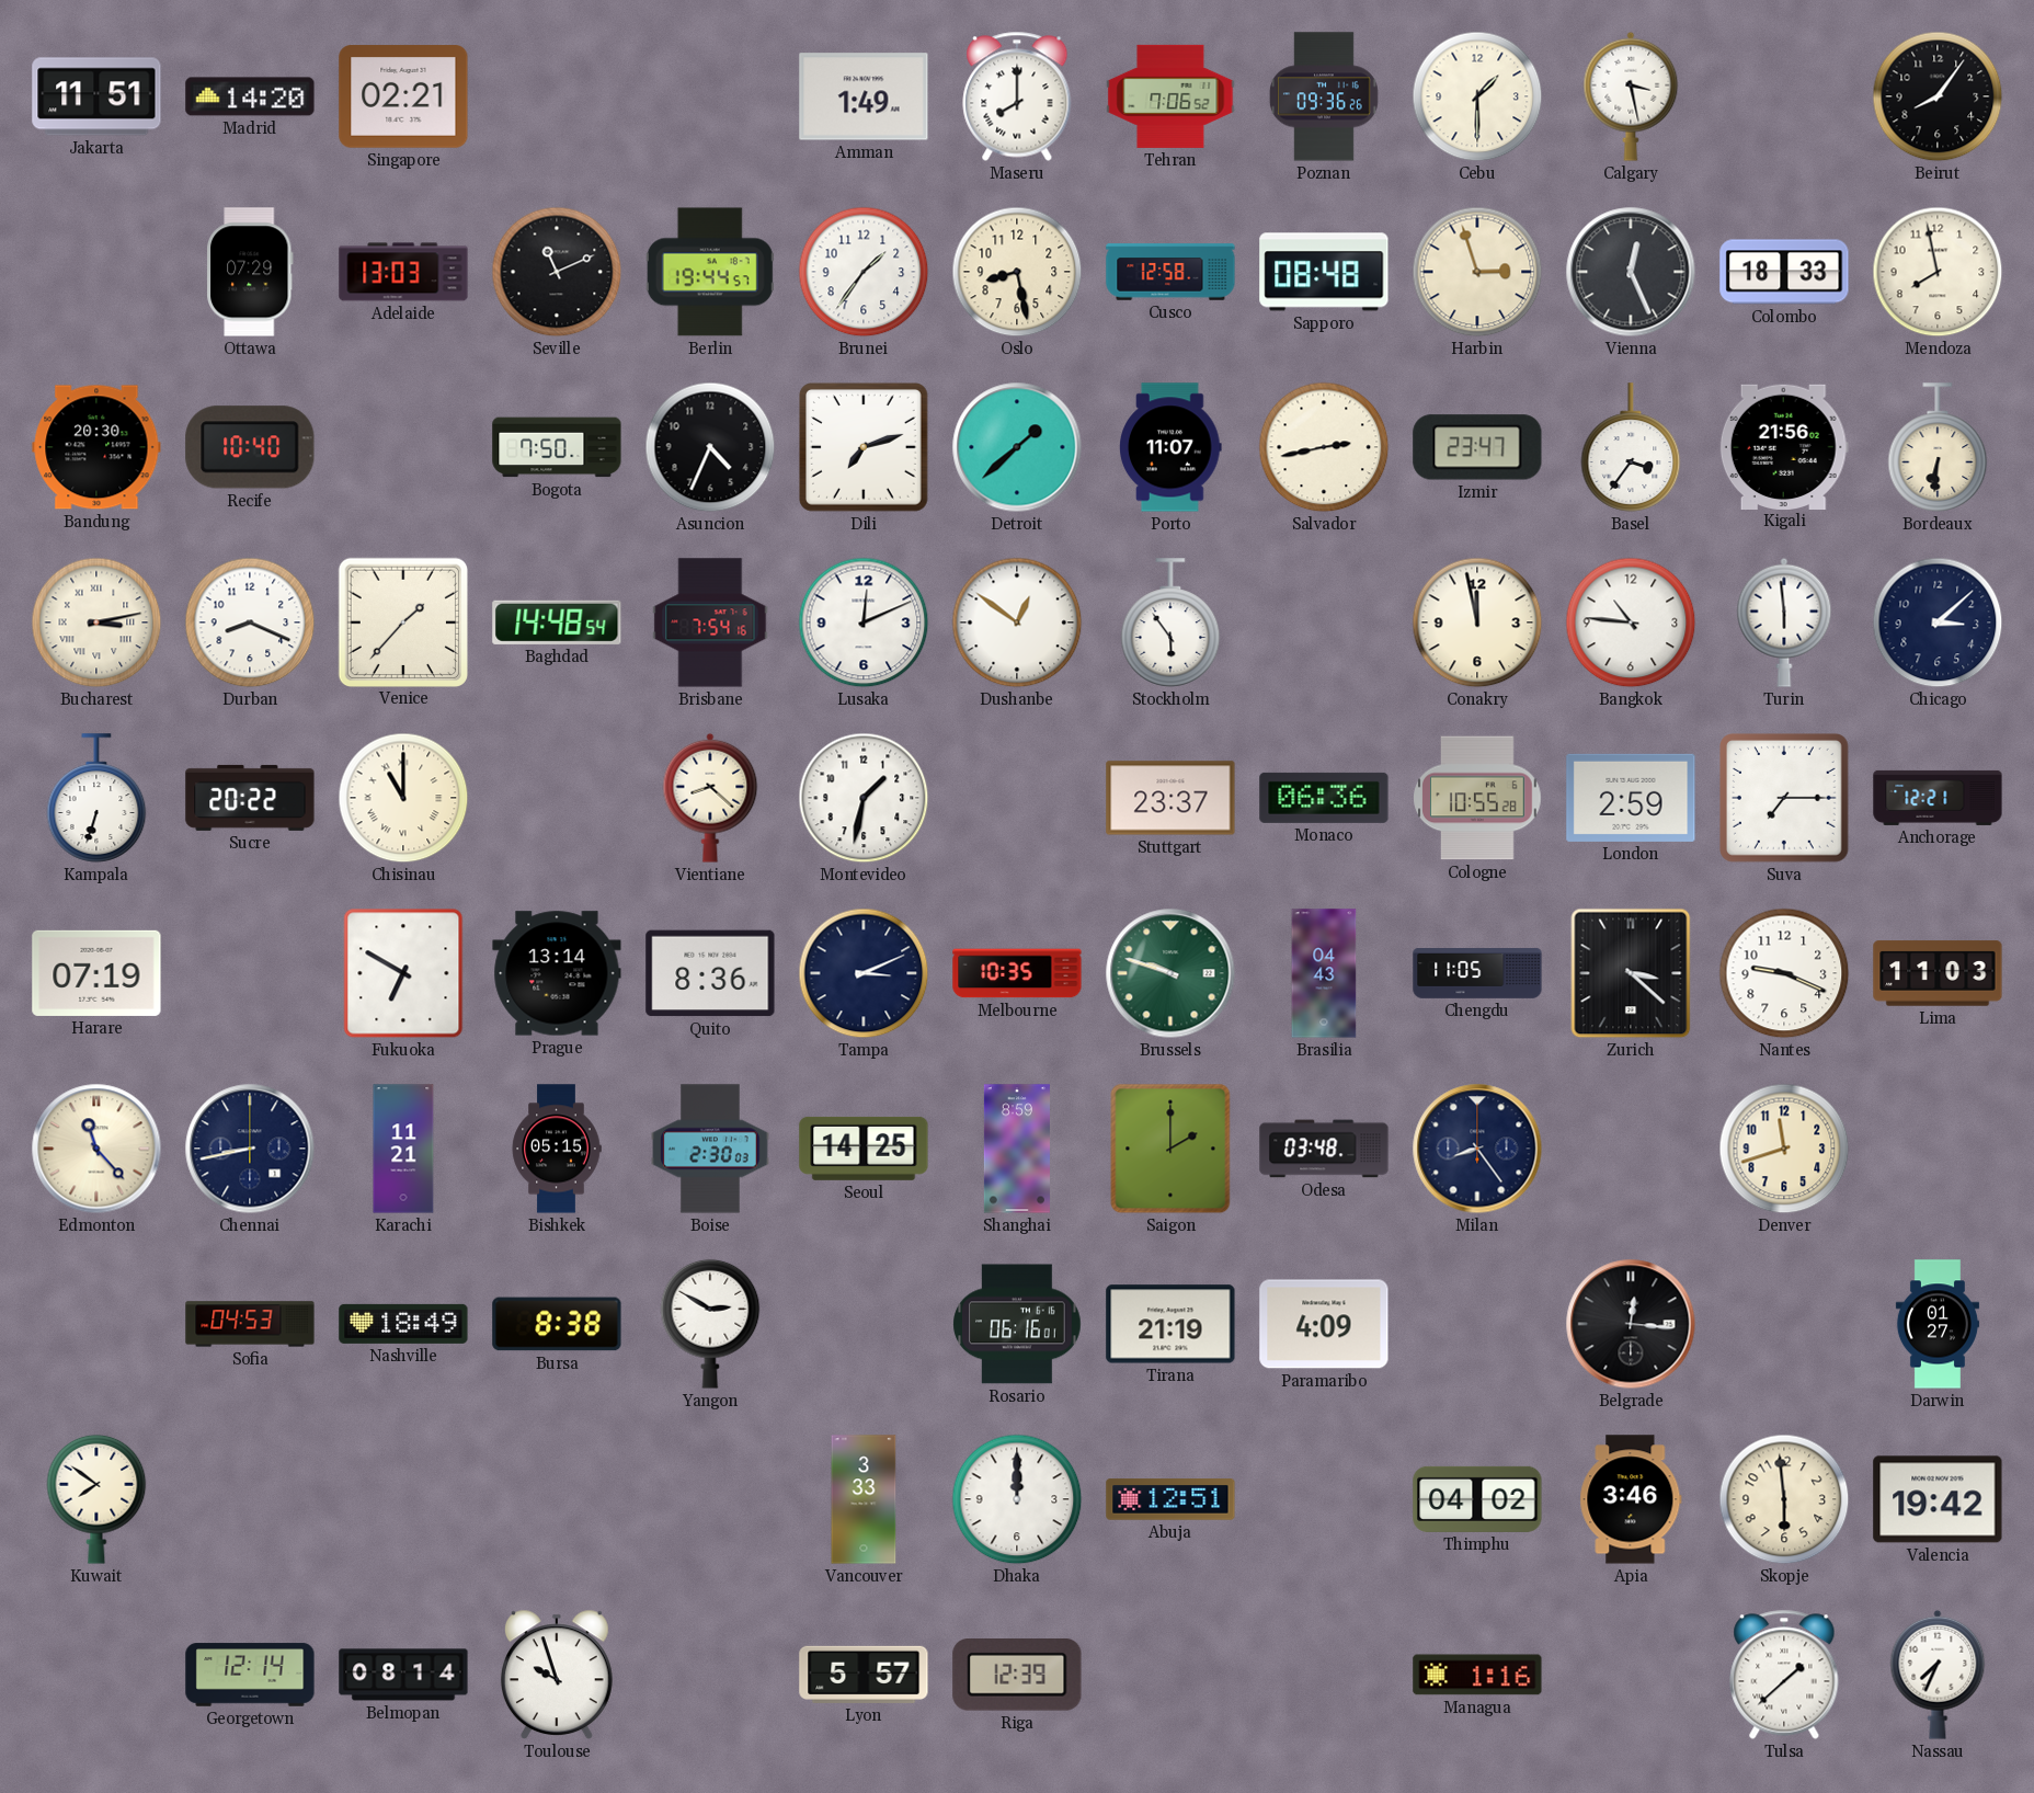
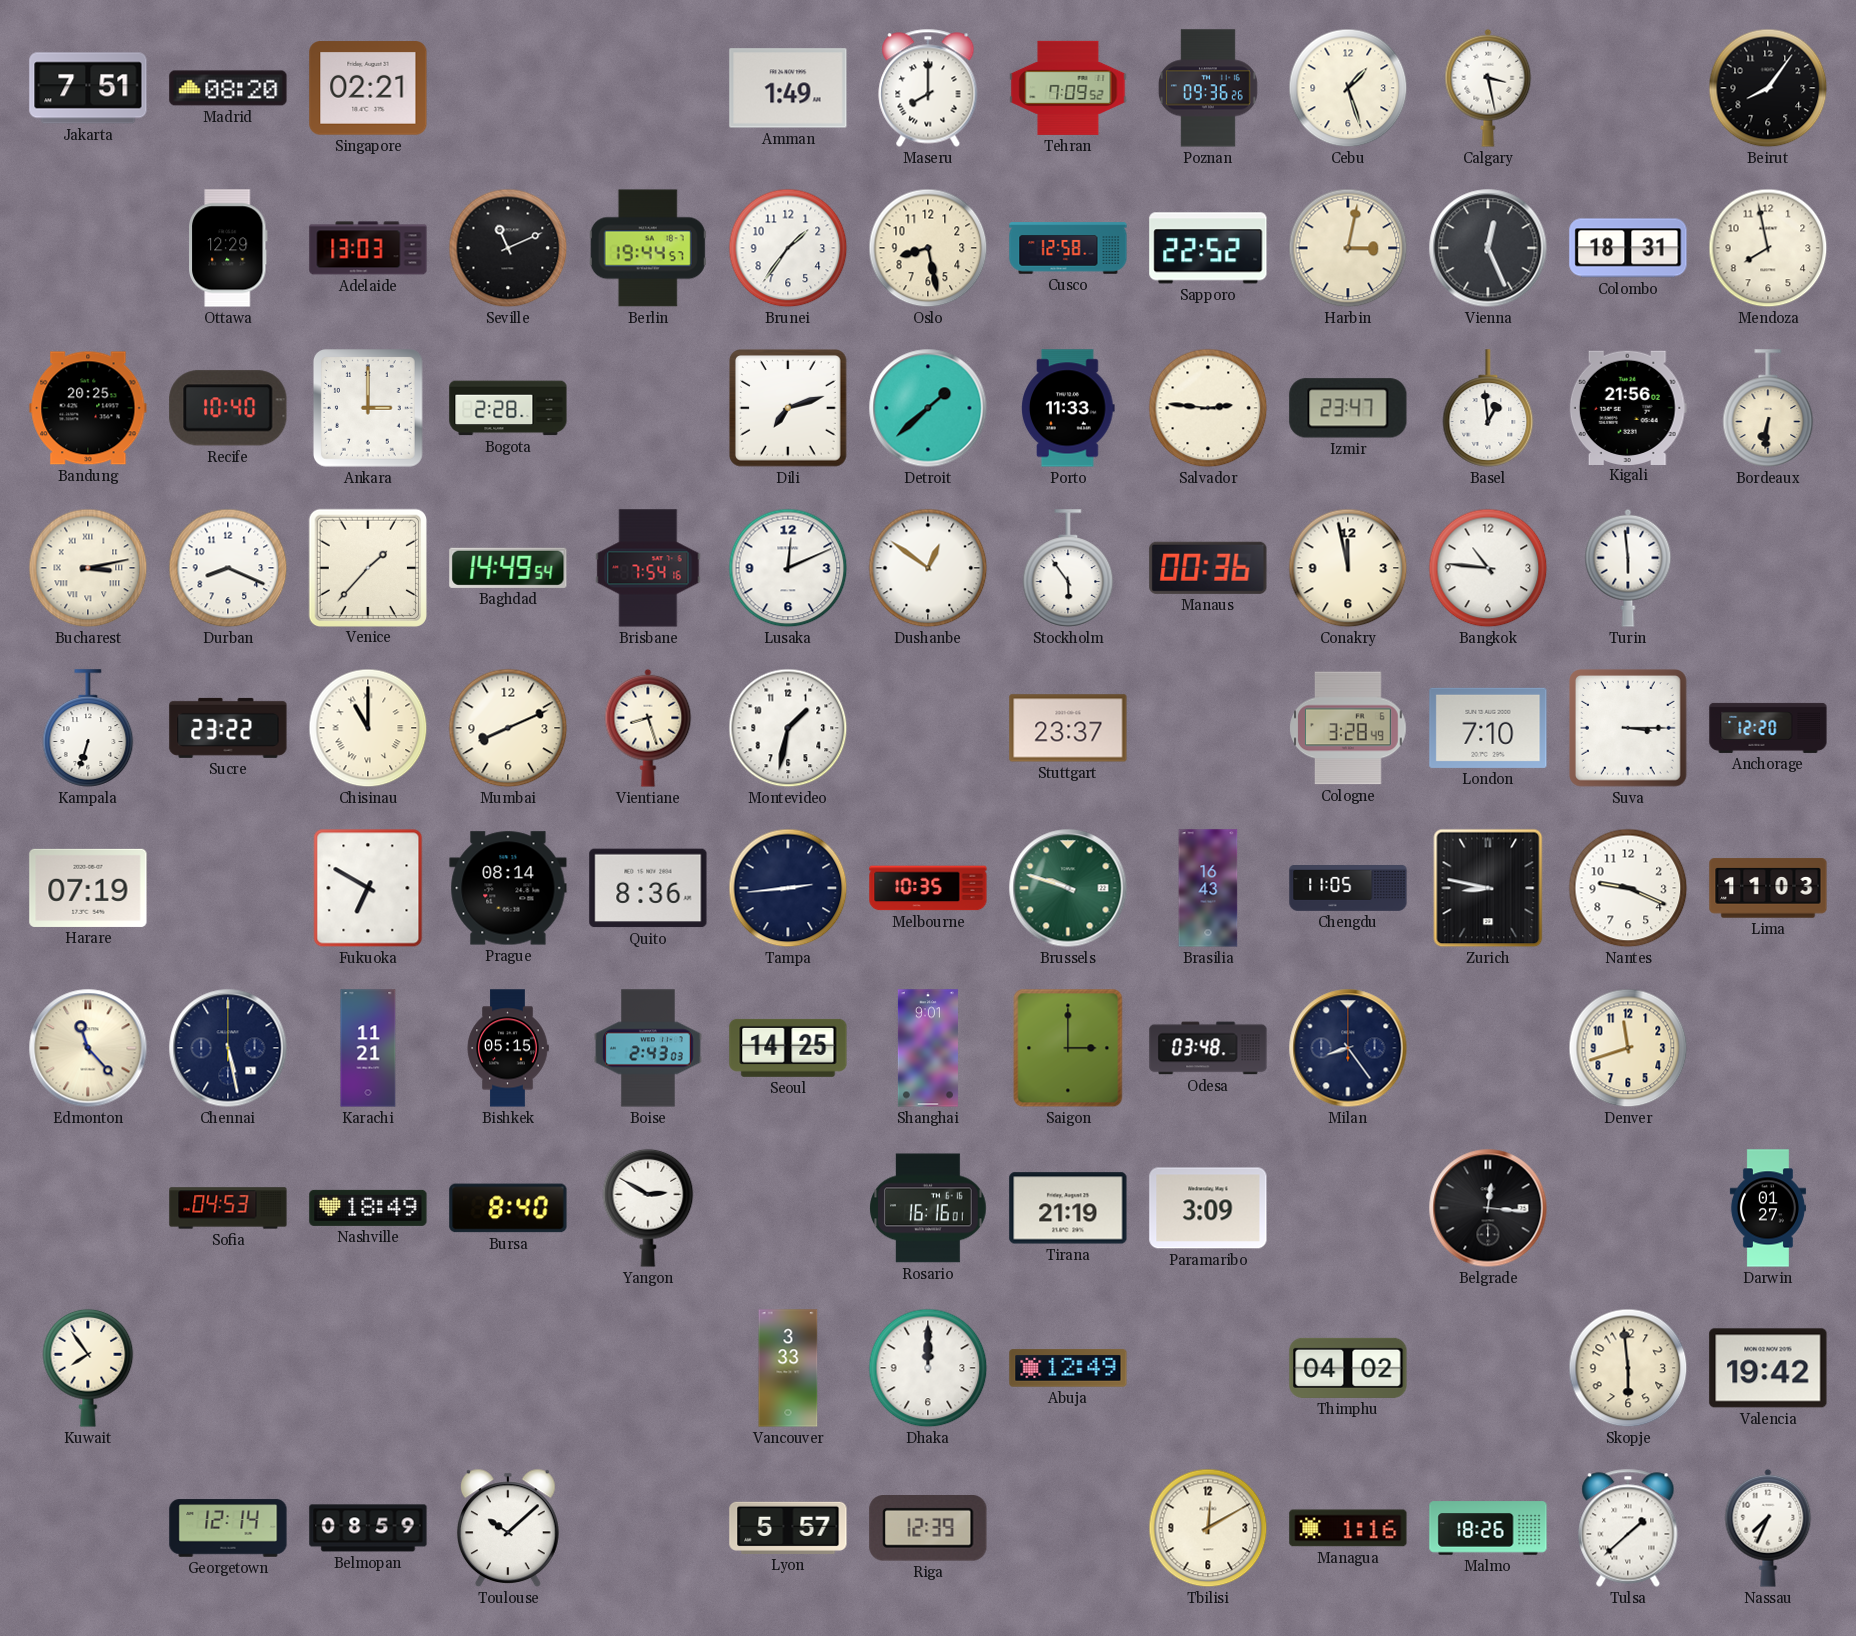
Jakarta: 11:51 -> 7:51 (88, 88)
Madrid: 14:20 -> 08:20 (228, 88)
Tehran: 7:06 -> 7:09 (1068, 88)
Cebu: 1:30 -> 1:27 (1348, 88)
Ottawa: 07:29 -> 12:29 (229, 248)
Sapporo: 08:48 -> 22:52 (1208, 248)
Harbin: 2:57 -> 3:02 (1348, 248)
Colombo: 18:33 -> 18:31 (1628, 248)
Bandung: 20:30 -> 20:25 (88, 408)
Ankara: none -> 3:00 (368, 409)
Bogota: 7:50 -> 2:28 (508, 408)
Asuncion: 4:34 -> none (710, 447)
Porto: 11:07 -> 11:33 (1069, 408)
Salvador: 2:43 -> 2:46 (1208, 408)
Basel: 3:36 -> 12:59 (1488, 408)
Baghdad: 14:48 -> 14:49 (508, 568)
Manaus: none -> 00:36 (1208, 568)
Chicago: 3:08 -> none (1938, 623)
Sucre: 20:22 -> 23:22 (228, 728)
Mumbai: none -> 8:11 (508, 728)
Vientiane: 8:22 -> 8:27 (648, 728)
Monaco: 06:36 -> none (1324, 798)
Cologne: 10:55 -> 3:28 (1348, 728)
London: 2:59 -> 7:10 (1488, 728)
Suva: 7:15 -> 3:15 (1629, 729)
Anchorage: 12:21 -> 12:20 (1768, 728)
Prague: 13:14 -> 08:14 (508, 888)
Tampa: 3:11 -> 2:44 (788, 888)
Brasilia: 04:43 -> 16:43 (1208, 888)
Zurich: 3:22 -> 8:47 (1488, 888)
Chennai: 8:43 -> 5:28 (228, 1048)
Boise: 2:30 -> 2:43 (648, 1048)
Shanghai: 8:59 -> 9:01 (928, 1048)
Saigon: 2:00 -> 3:00 (1068, 1048)
Bursa: 8:38 -> 8:40 (508, 1208)
Rosario: 06:16 -> 16:16 (928, 1208)
Paramaribo: 4:09 -> 3:09 (1208, 1208)
Kuwait: 7:51 -> 7:54 (88, 1368)
Abuja: 12:51 -> 12:49 (1068, 1368)
Apia: 3:46 -> none (1631, 1499)
Belmopan: 08:14 -> 08:59 (368, 1528)
Toulouse: 9:57 -> 10:08 (508, 1528)
Tbilisi: none -> 12:10 (1208, 1528)
Malmo: none -> 18:26 (1488, 1528)
